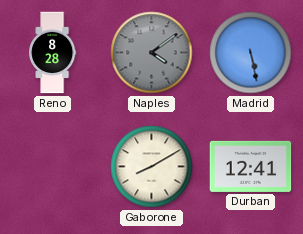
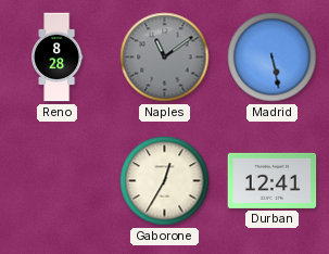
Naples: 4:09 -> 11:09 (165, 58)
Gaborone: 8:10 -> 12:35 (165, 181)
